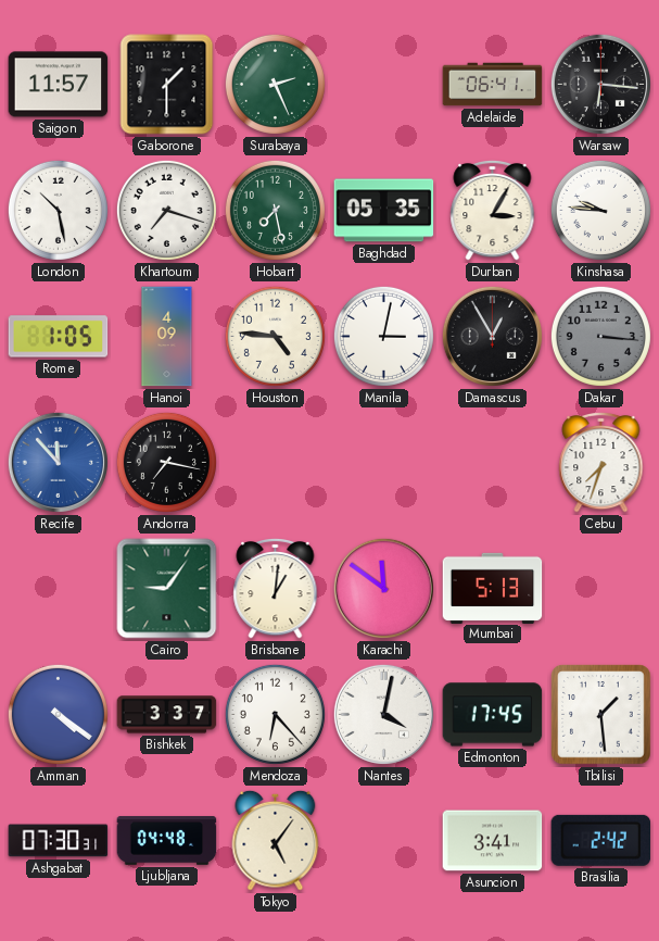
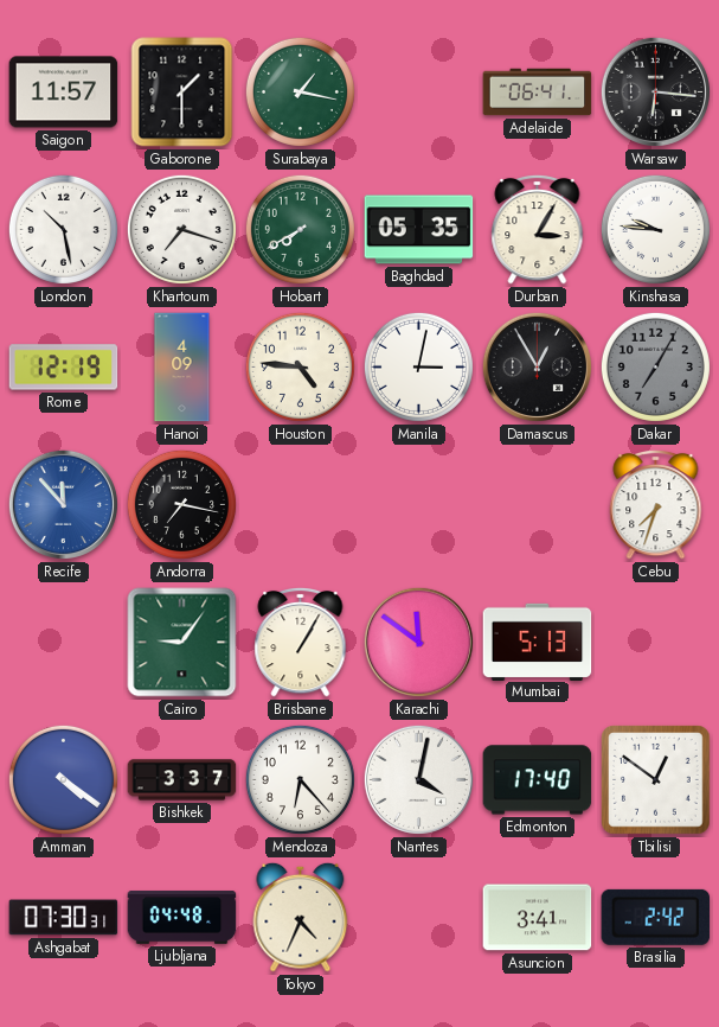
Surabaya: 2:26 -> 1:17 (300, 91)
Hobart: 7:28 -> 7:40 (300, 229)
Rome: 1:05 -> 12:19 (64, 368)
Dakar: 3:16 -> 7:05 (655, 366)
Brisbane: 1:01 -> 1:05 (301, 642)
Edmonton: 17:45 -> 17:40 (538, 780)
Tbilisi: 1:29 -> 12:51 (656, 780)
Tokyo: 5:06 -> 4:34 (301, 917)
